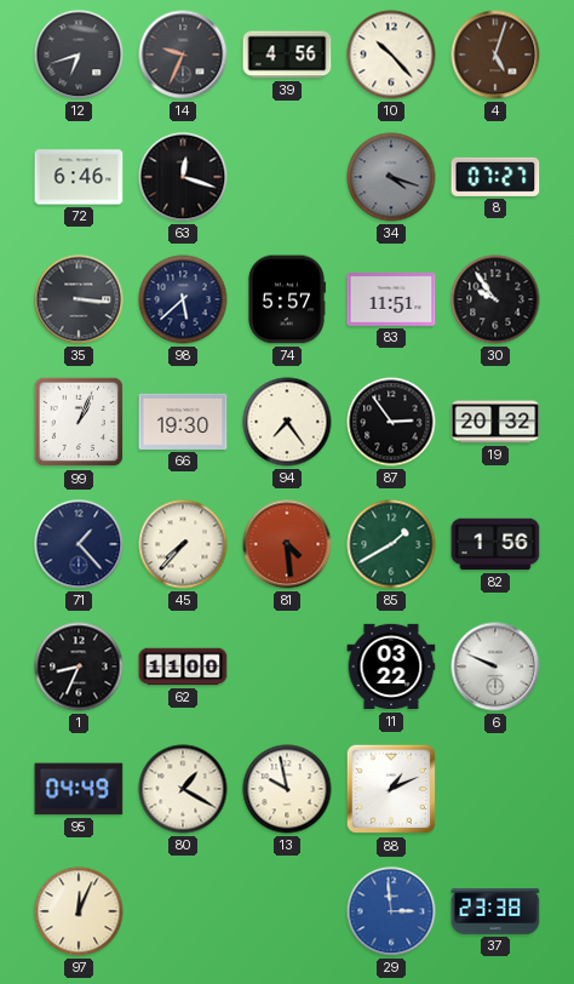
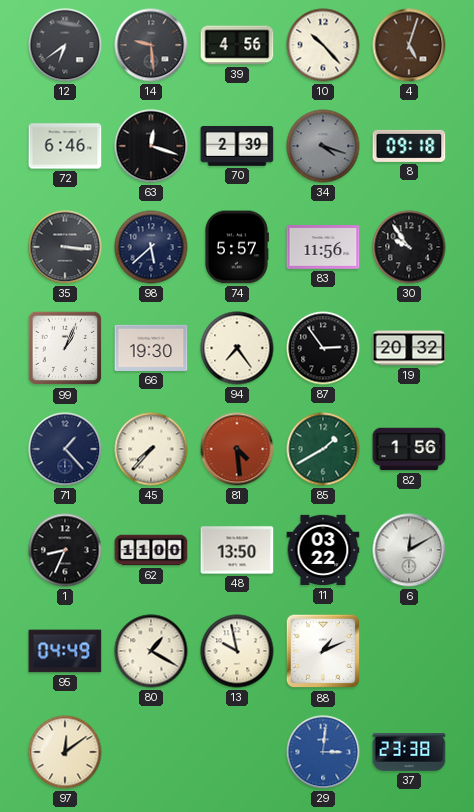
12: 6:42 -> 6:39 (65, 45)
14: 9:34 -> 9:29 (151, 45)
70: none -> 2:39 (237, 146)
8: 07:27 -> 09:18 (409, 146)
83: 11:51 -> 11:56 (323, 247)
48: none -> 13:50 (237, 550)
6: 9:49 -> 12:10 (409, 550)
97: 12:04 -> 12:09 (65, 752)
29: 2:59 -> 3:01 (323, 752)
